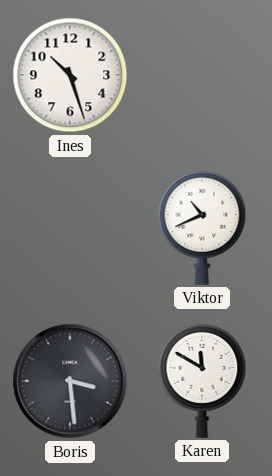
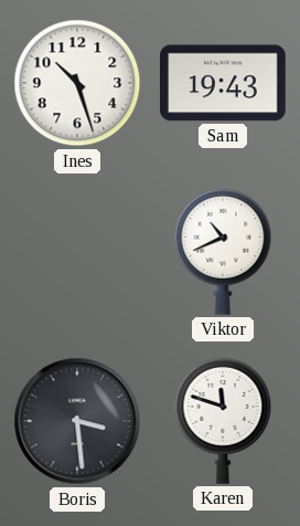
Sam: none -> 19:43 (224, 83)
Karen: 11:50 -> 11:48 (223, 421)
